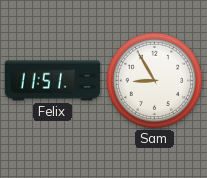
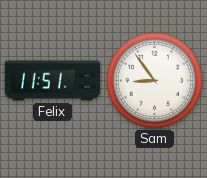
Sam: 8:55 -> 8:54 (154, 80)
